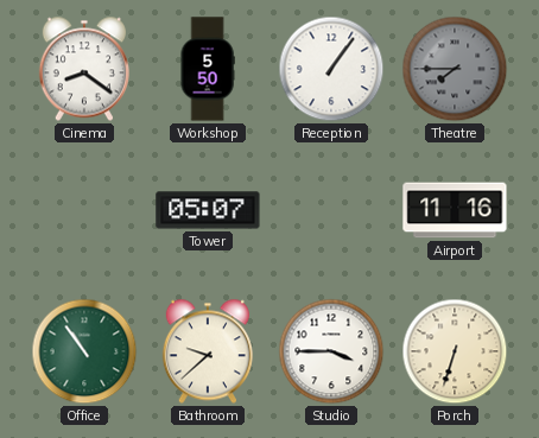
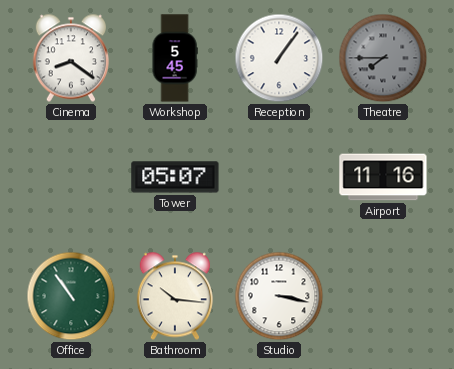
Workshop: 5:50 -> 5:45 (175, 58)
Bathroom: 9:38 -> 10:16 (174, 296)
Studio: 3:45 -> 3:17 (279, 296)
Porch: 6:33 -> none (455, 351)
